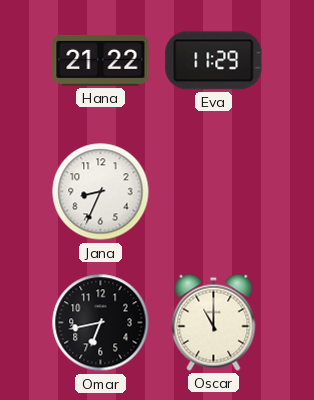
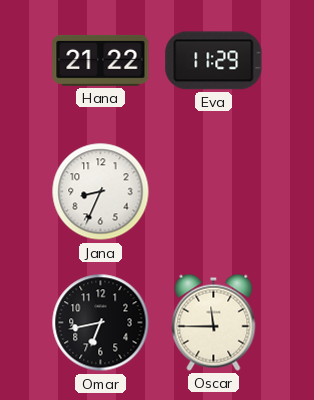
Oscar: 11:00 -> 11:45 (214, 322)
